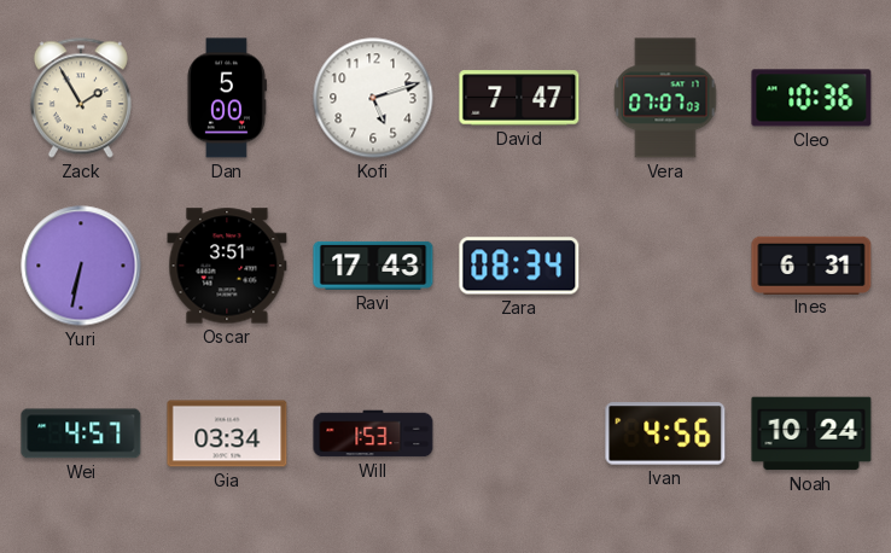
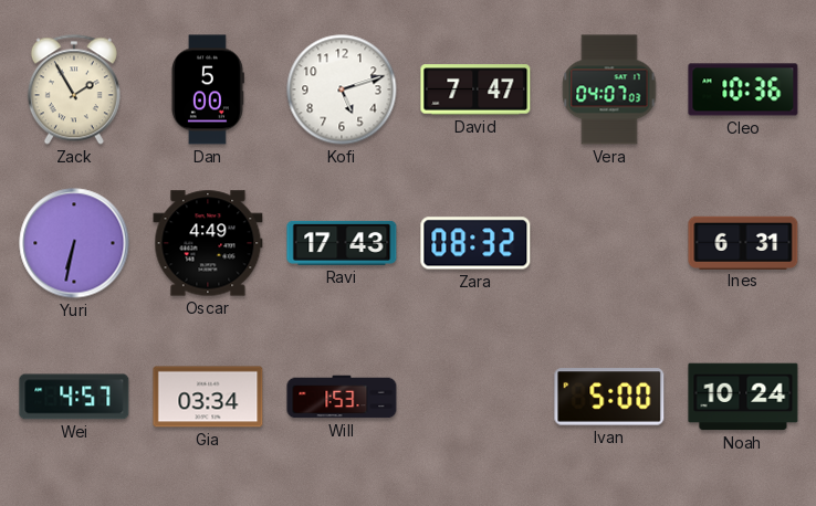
Vera: 07:07 -> 04:07 (609, 89)
Oscar: 3:51 -> 4:49 (208, 243)
Zara: 08:34 -> 08:32 (475, 243)
Ivan: 4:56 -> 5:00 (609, 397)
